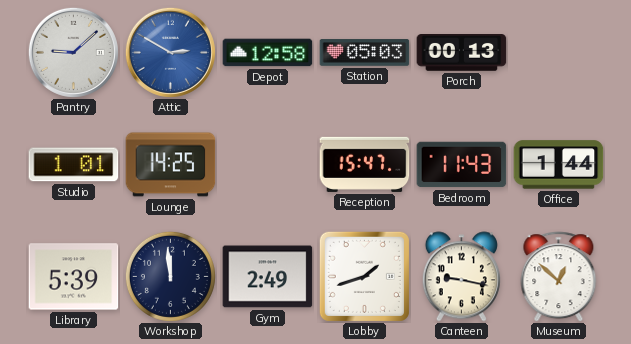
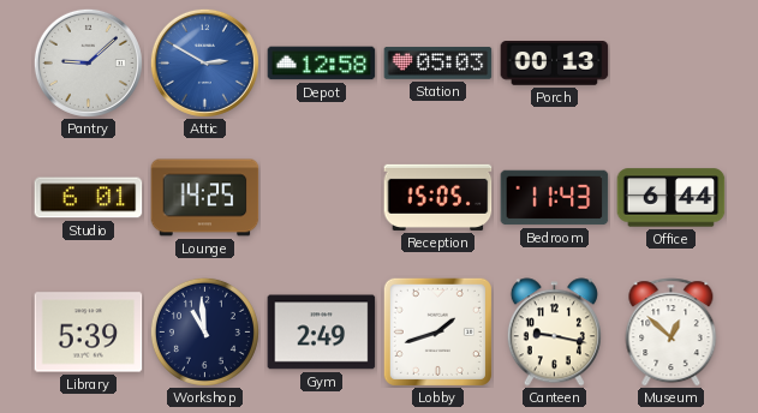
Studio: 1:01 -> 6:01 (89, 198)
Reception: 15:47 -> 15:05 (438, 197)
Office: 1:44 -> 6:44 (672, 198)
Workshop: 11:59 -> 10:59 (204, 331)
